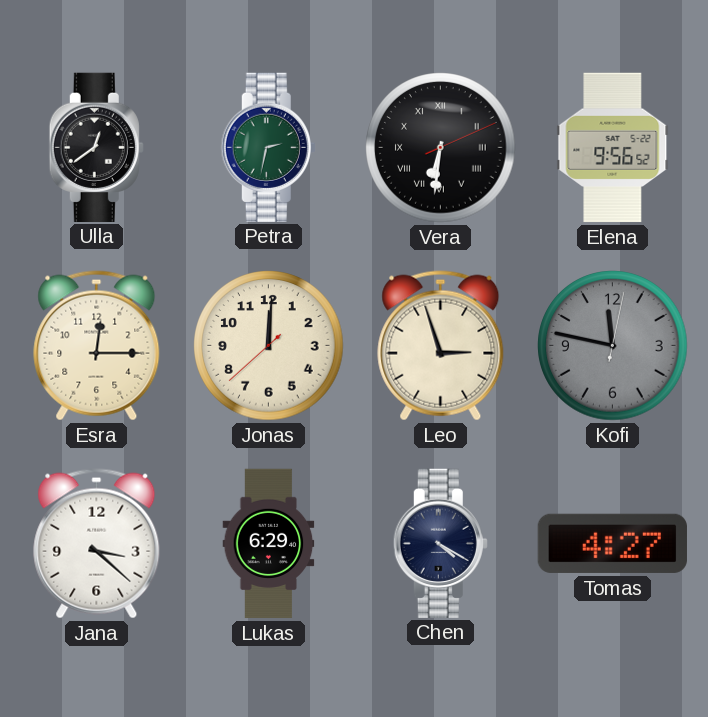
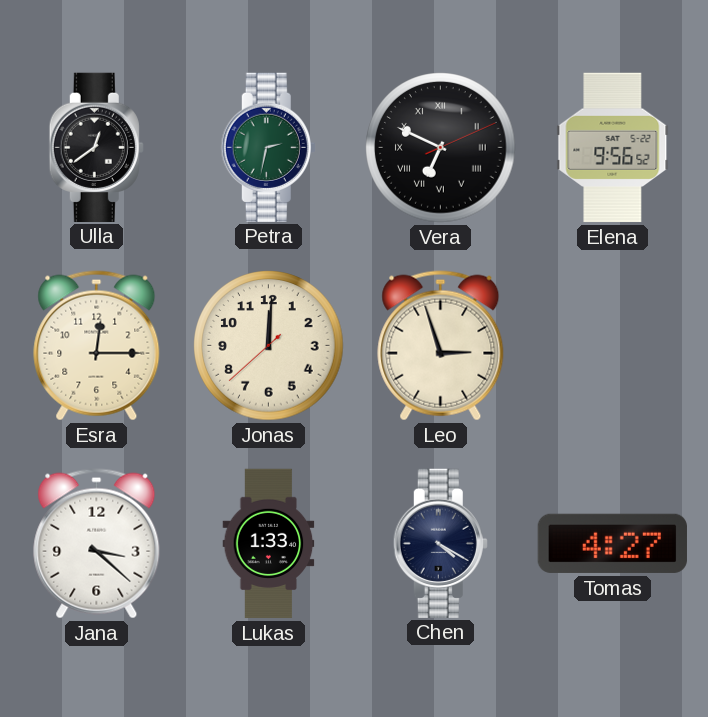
Vera: 6:31 -> 6:49 (441, 148)
Kofi: 11:47 -> none (613, 346)
Lukas: 6:29 -> 1:33 (269, 544)
